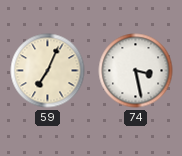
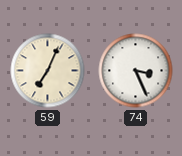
74: 3:28 -> 3:26 (136, 71)
